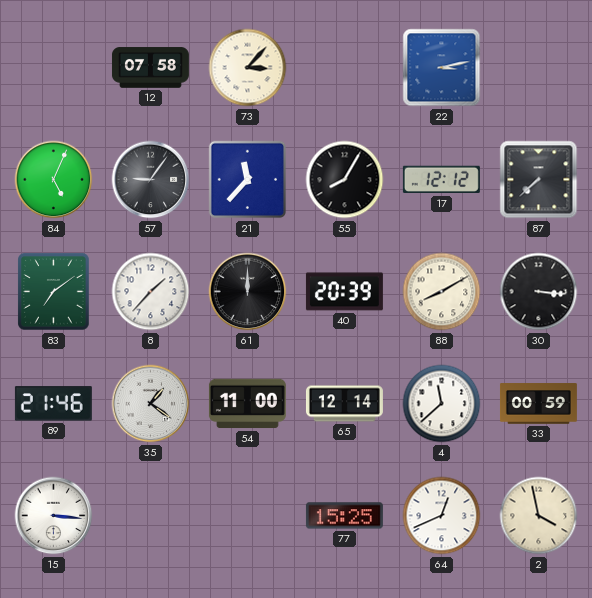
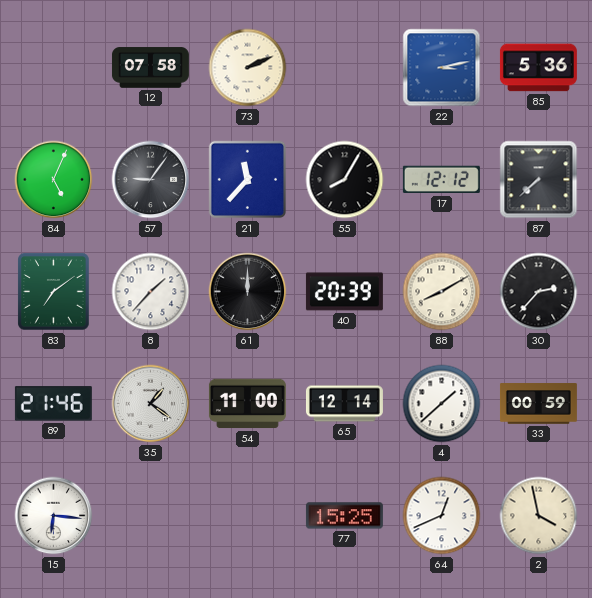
73: 3:07 -> 2:11 (248, 68)
85: none -> 5:36 (538, 68)
30: 3:16 -> 2:37 (539, 292)
4: 11:38 -> 1:38 (442, 404)
15: 3:16 -> 6:16 (54, 516)
